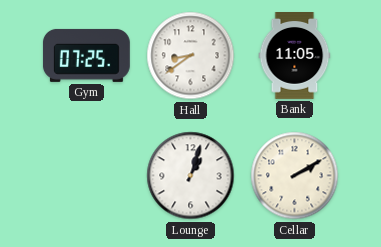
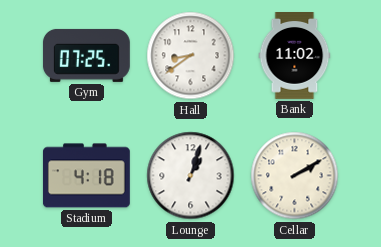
Bank: 11:05 -> 11:02 (295, 56)
Stadium: none -> 4:18 (86, 176)
